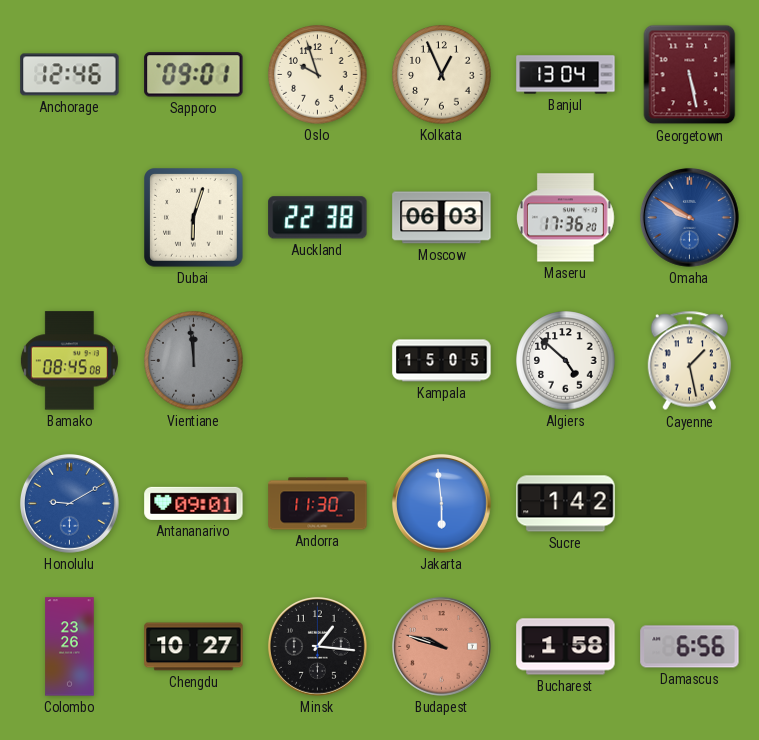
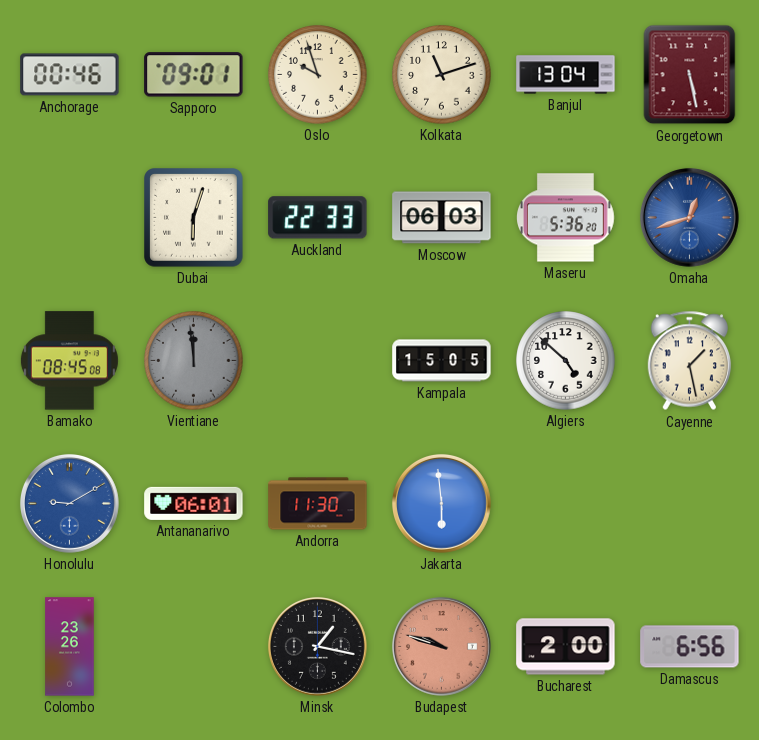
Anchorage: 12:46 -> 00:46 (70, 75)
Kolkata: 12:56 -> 11:12 (442, 75)
Auckland: 22:38 -> 22:33 (318, 218)
Maseru: 17:36 -> 5:36 (566, 218)
Omaha: 9:50 -> 12:42 (689, 217)
Antananarivo: 09:01 -> 06:01 (194, 503)
Sucre: 1:42 -> none (566, 504)
Chengdu: 10:27 -> none (194, 647)
Minsk: 1:16 -> 1:17 (317, 646)
Bucharest: 1:58 -> 2:00 (566, 647)
